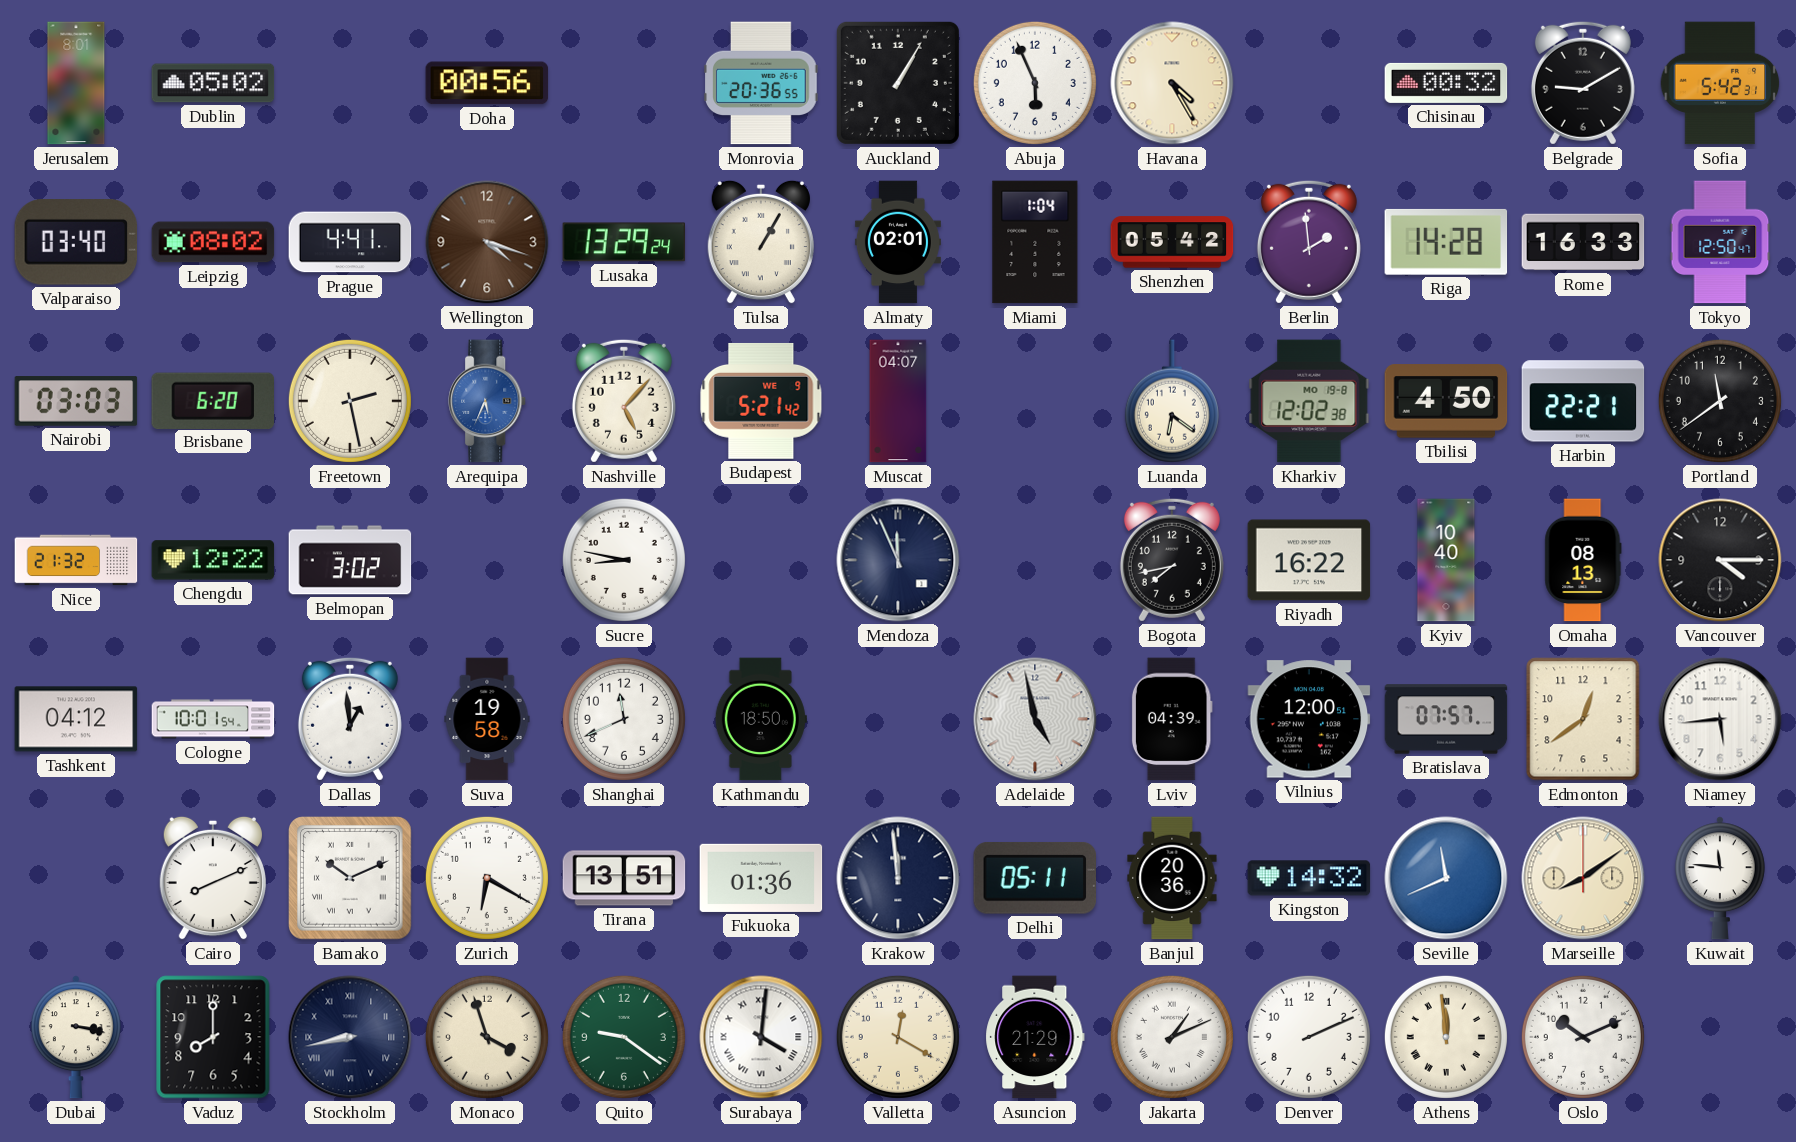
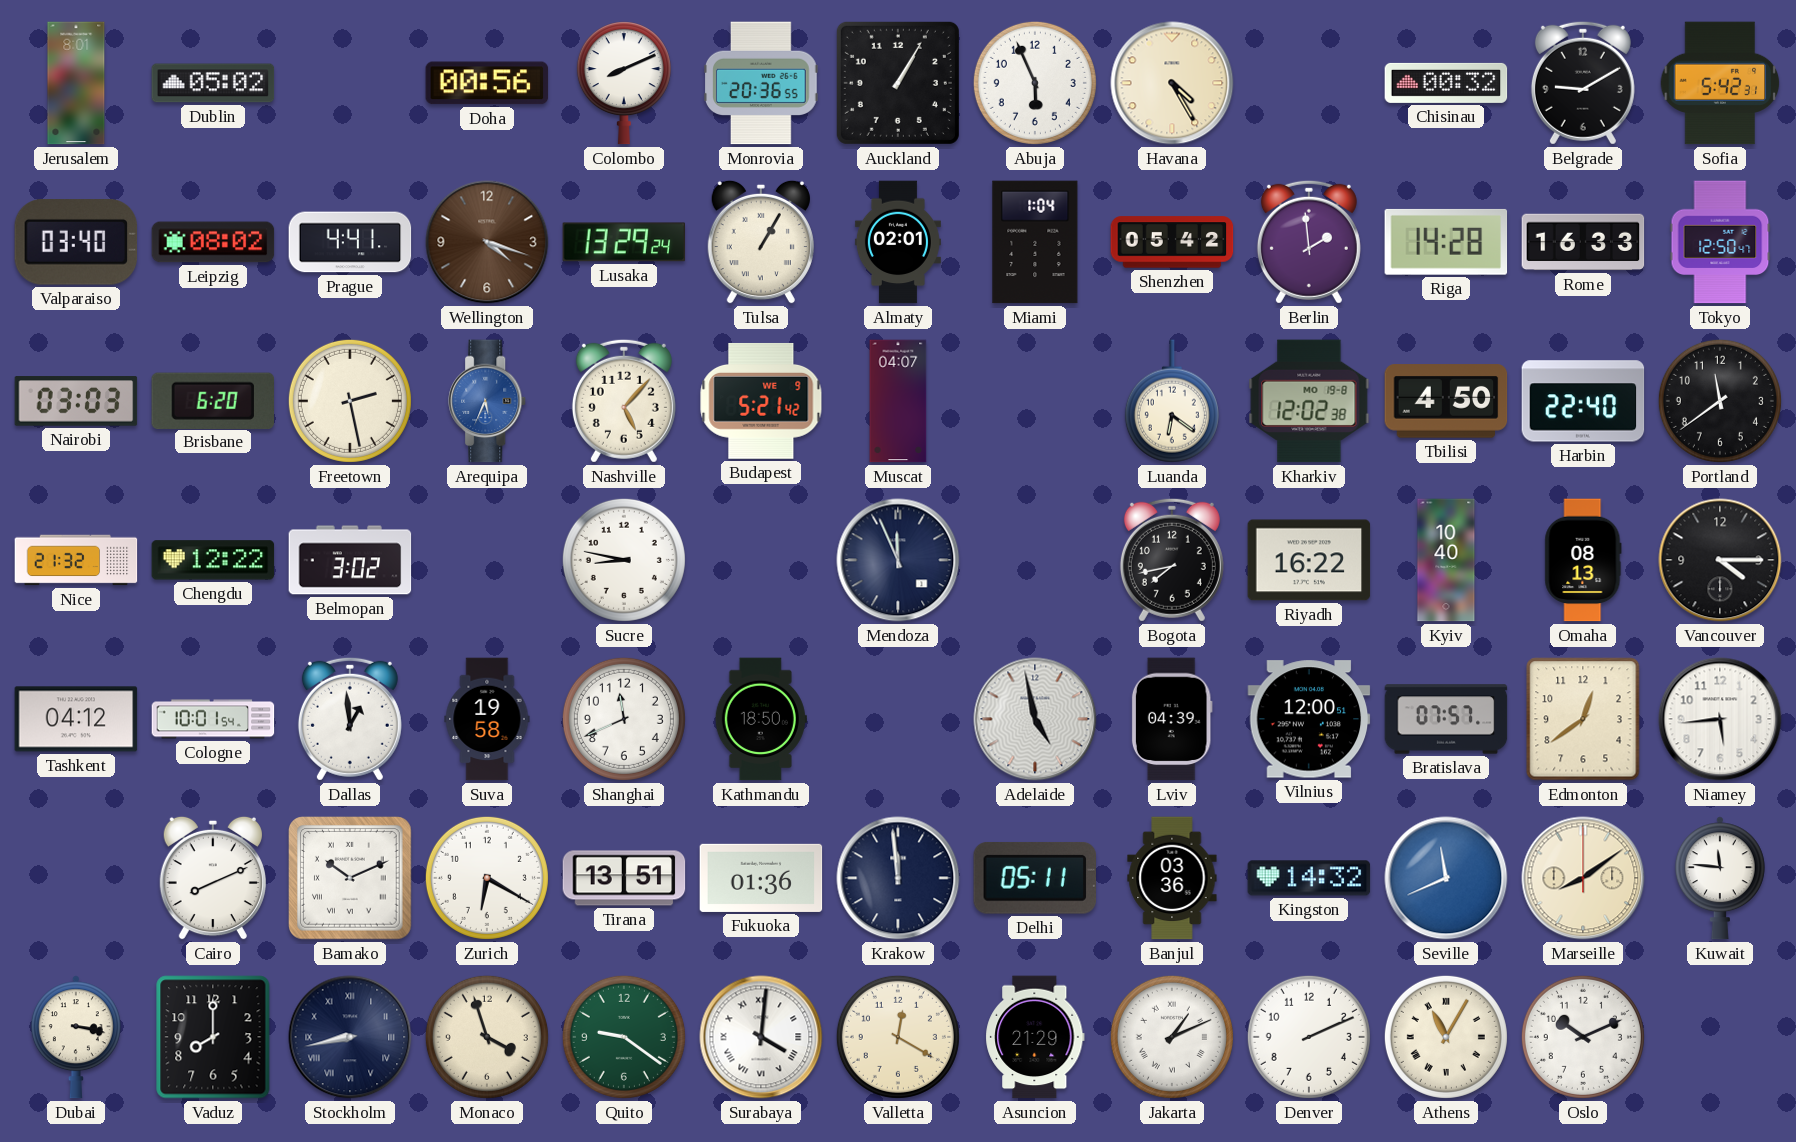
Colombo: none -> 8:11 (624, 83)
Harbin: 22:21 -> 22:40 (1583, 401)
Banjul: 20:36 -> 03:36 (1172, 878)
Athens: 11:59 -> 11:05 (1446, 1037)
